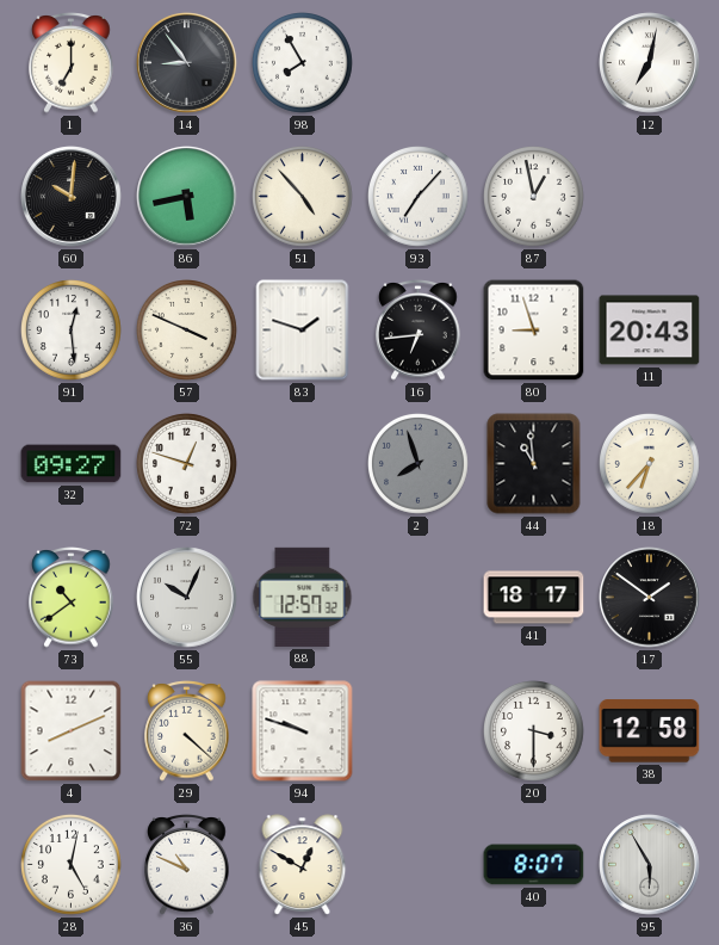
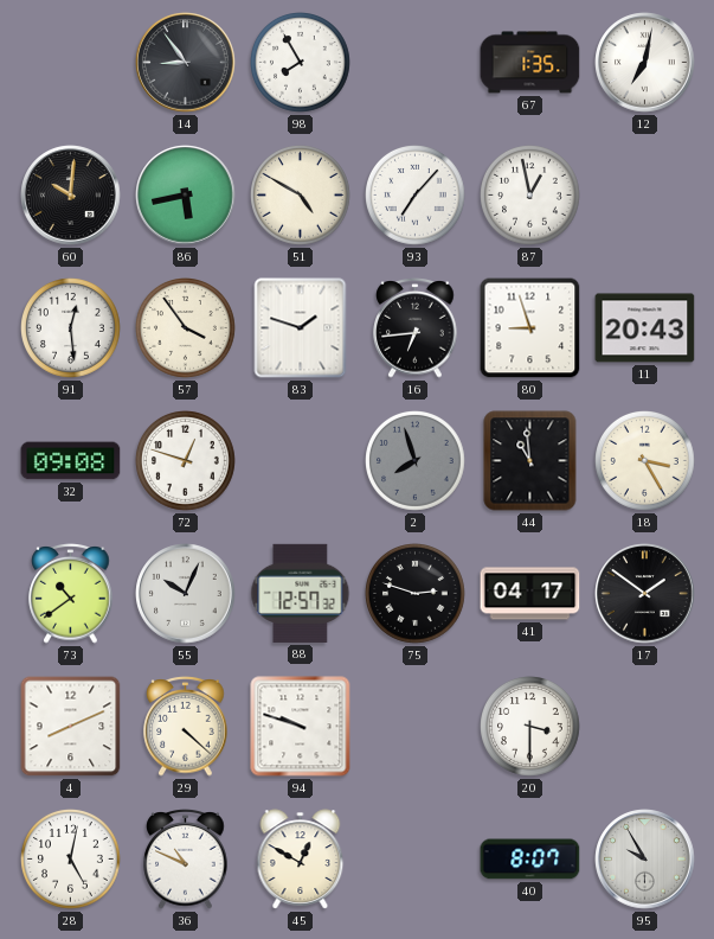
1: 7:00 -> none (72, 63)
67: none -> 1:35 (530, 63)
51: 4:53 -> 4:50 (301, 196)
57: 3:49 -> 3:54 (186, 328)
32: 09:27 -> 09:08 (71, 461)
18: 6:37 -> 3:25 (645, 461)
75: none -> 2:48 (416, 594)
41: 18:17 -> 04:17 (530, 594)
38: 12:58 -> none (650, 731)
95: 5:55 -> 9:55 (645, 860)
